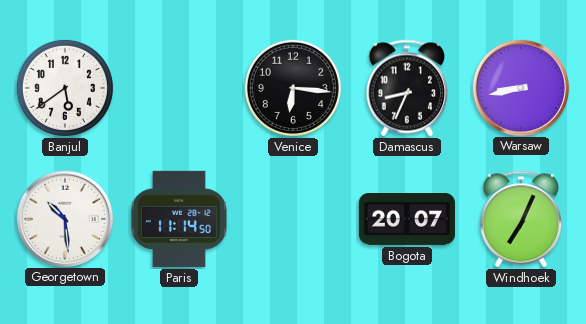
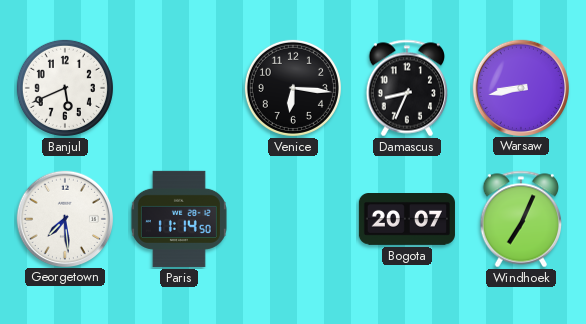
Banjul: 5:39 -> 5:41 (65, 88)
Georgetown: 10:29 -> 7:29 (64, 218)
